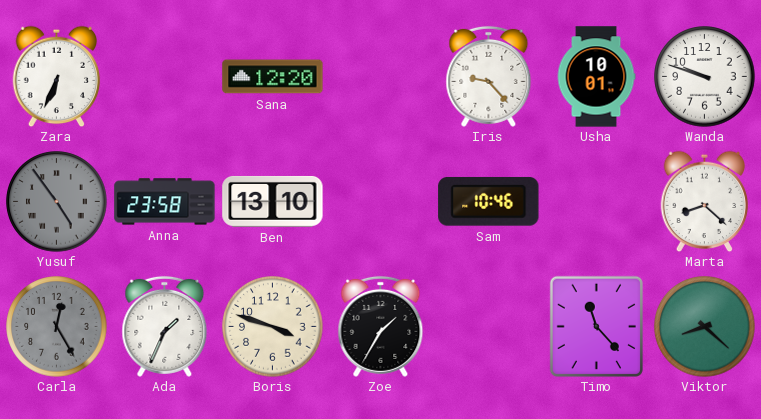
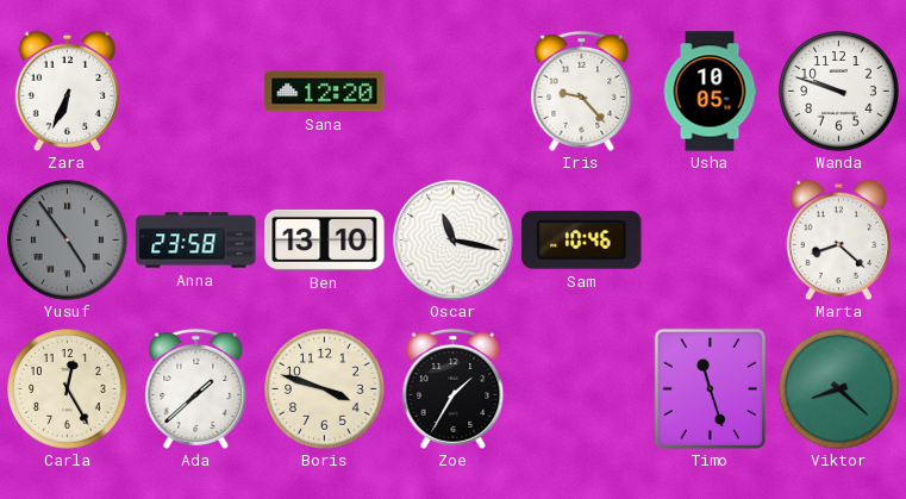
Usha: 10:01 -> 10:05 (710, 92)
Oscar: none -> 11:17 (452, 239)
Carla dial: grey -> cream (68, 389)
Ada: 1:34 -> 1:38 (196, 388)
Timo: 11:23 -> 11:27 (710, 388)
